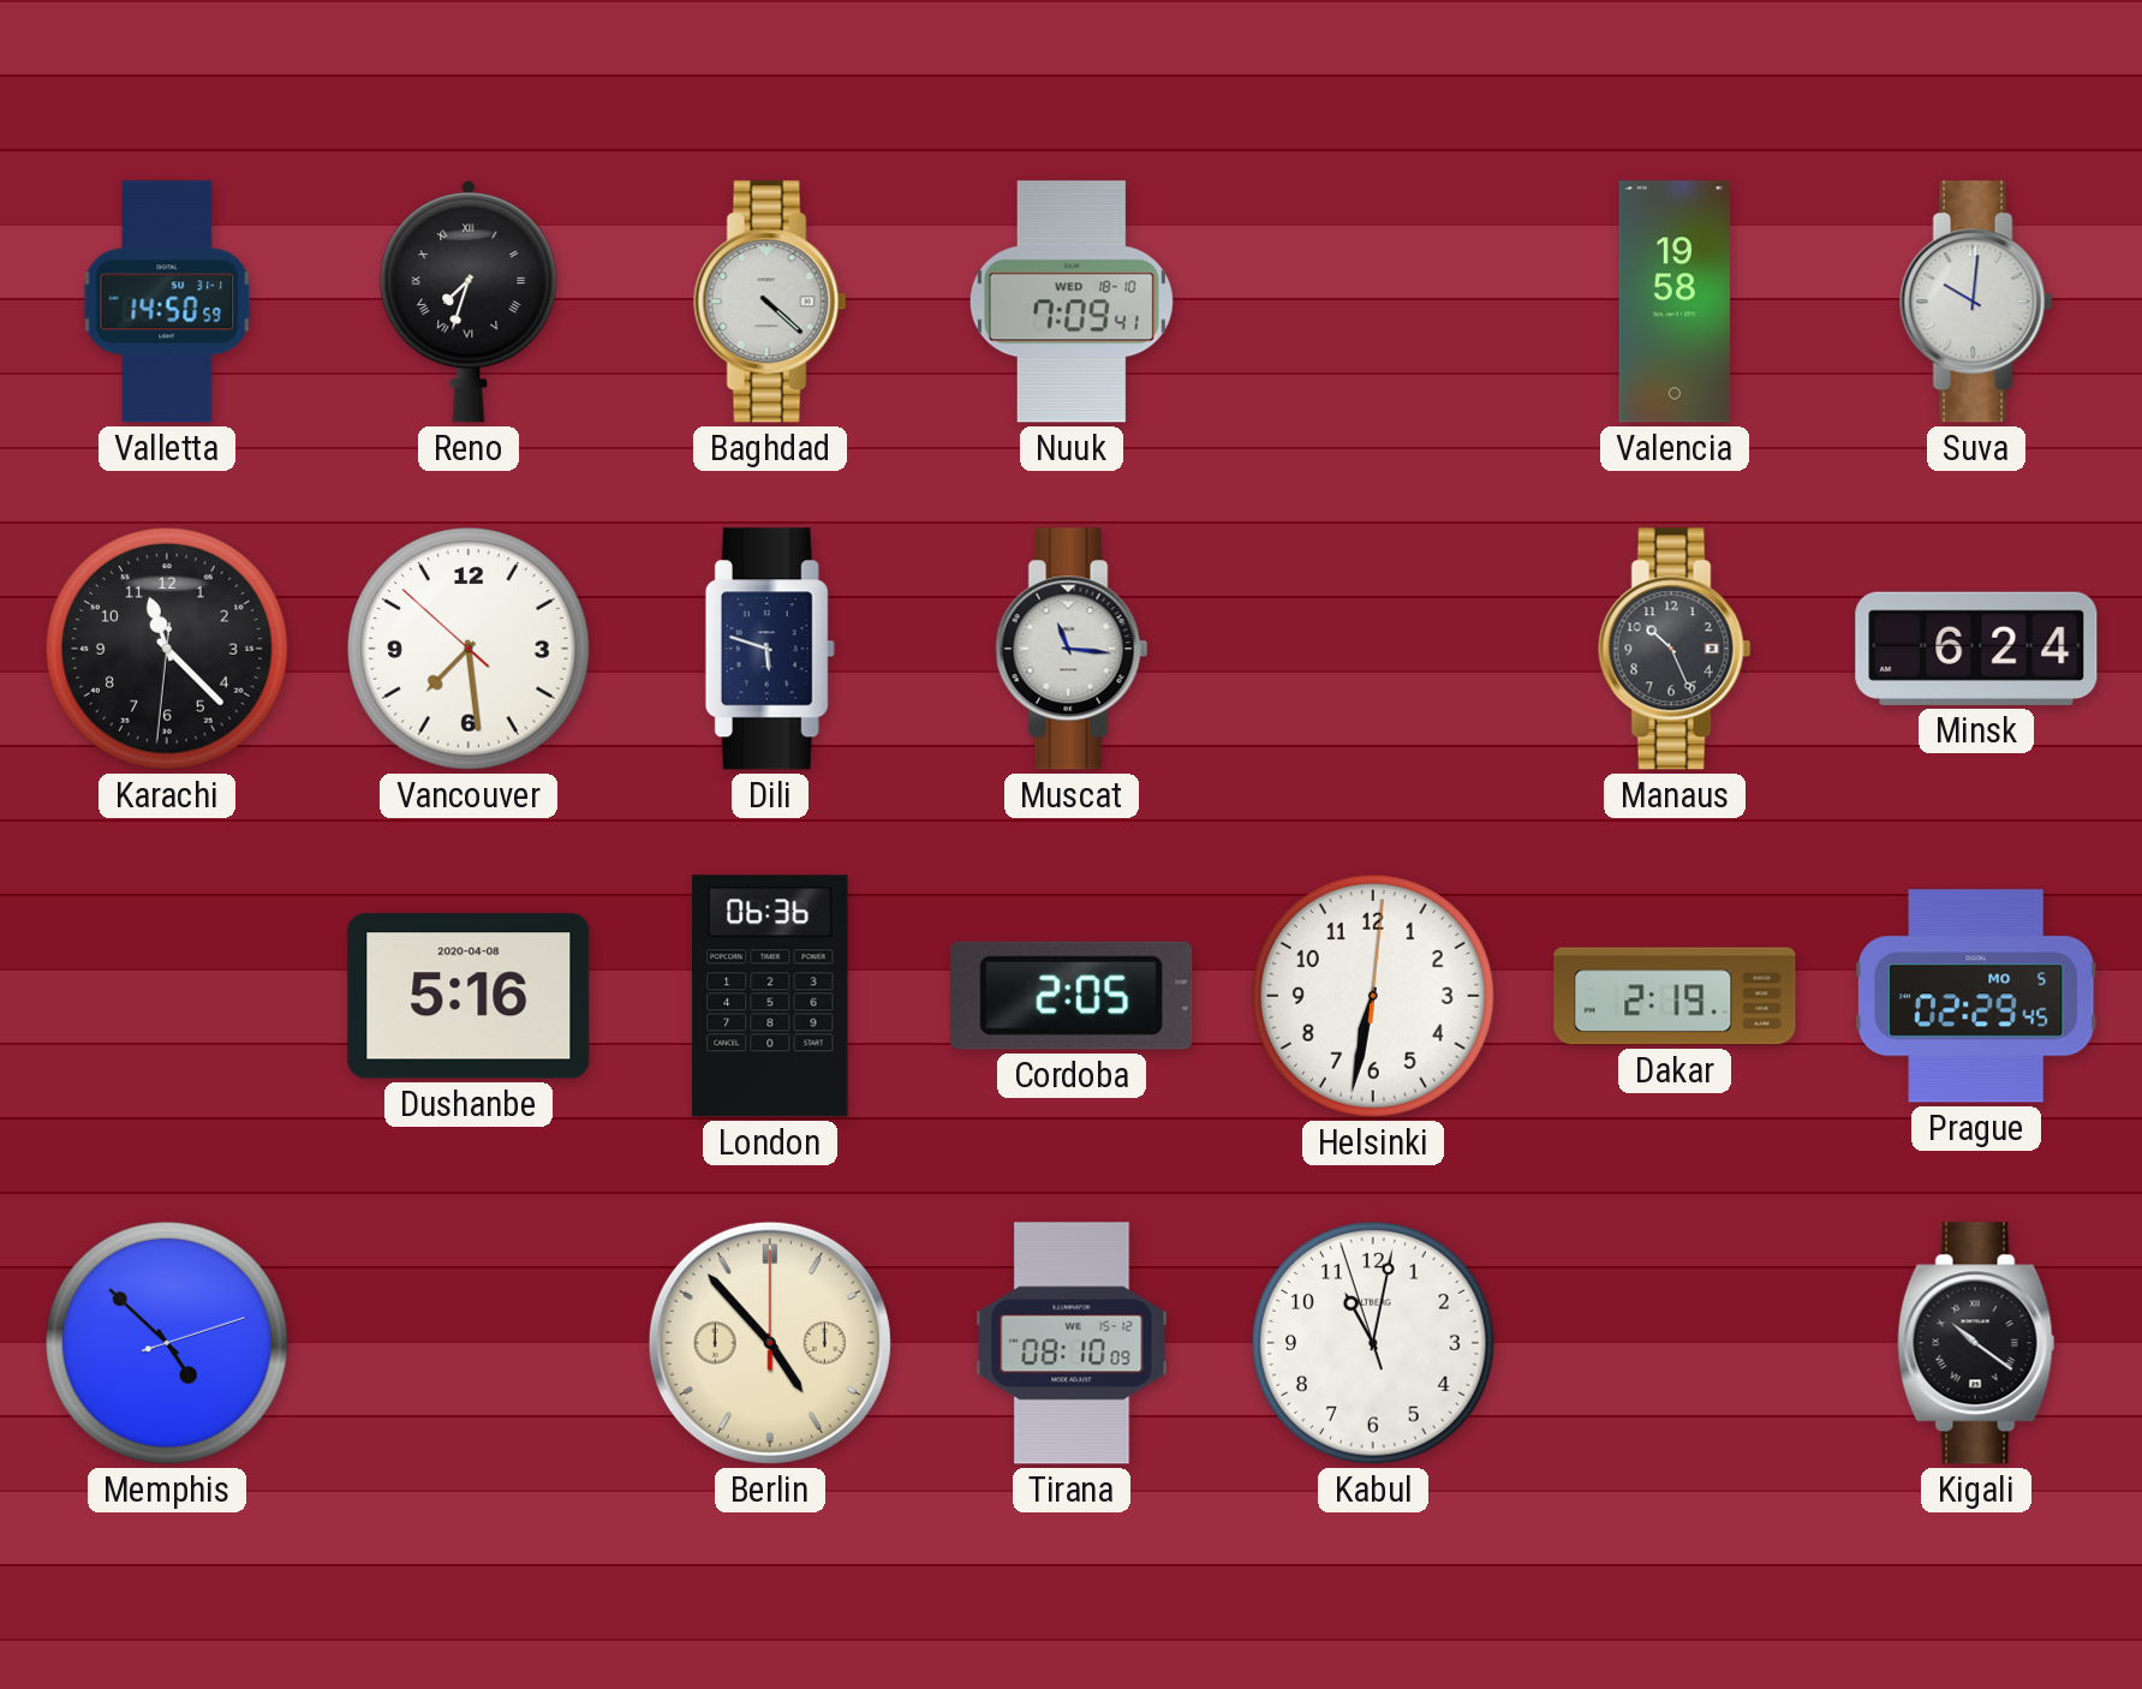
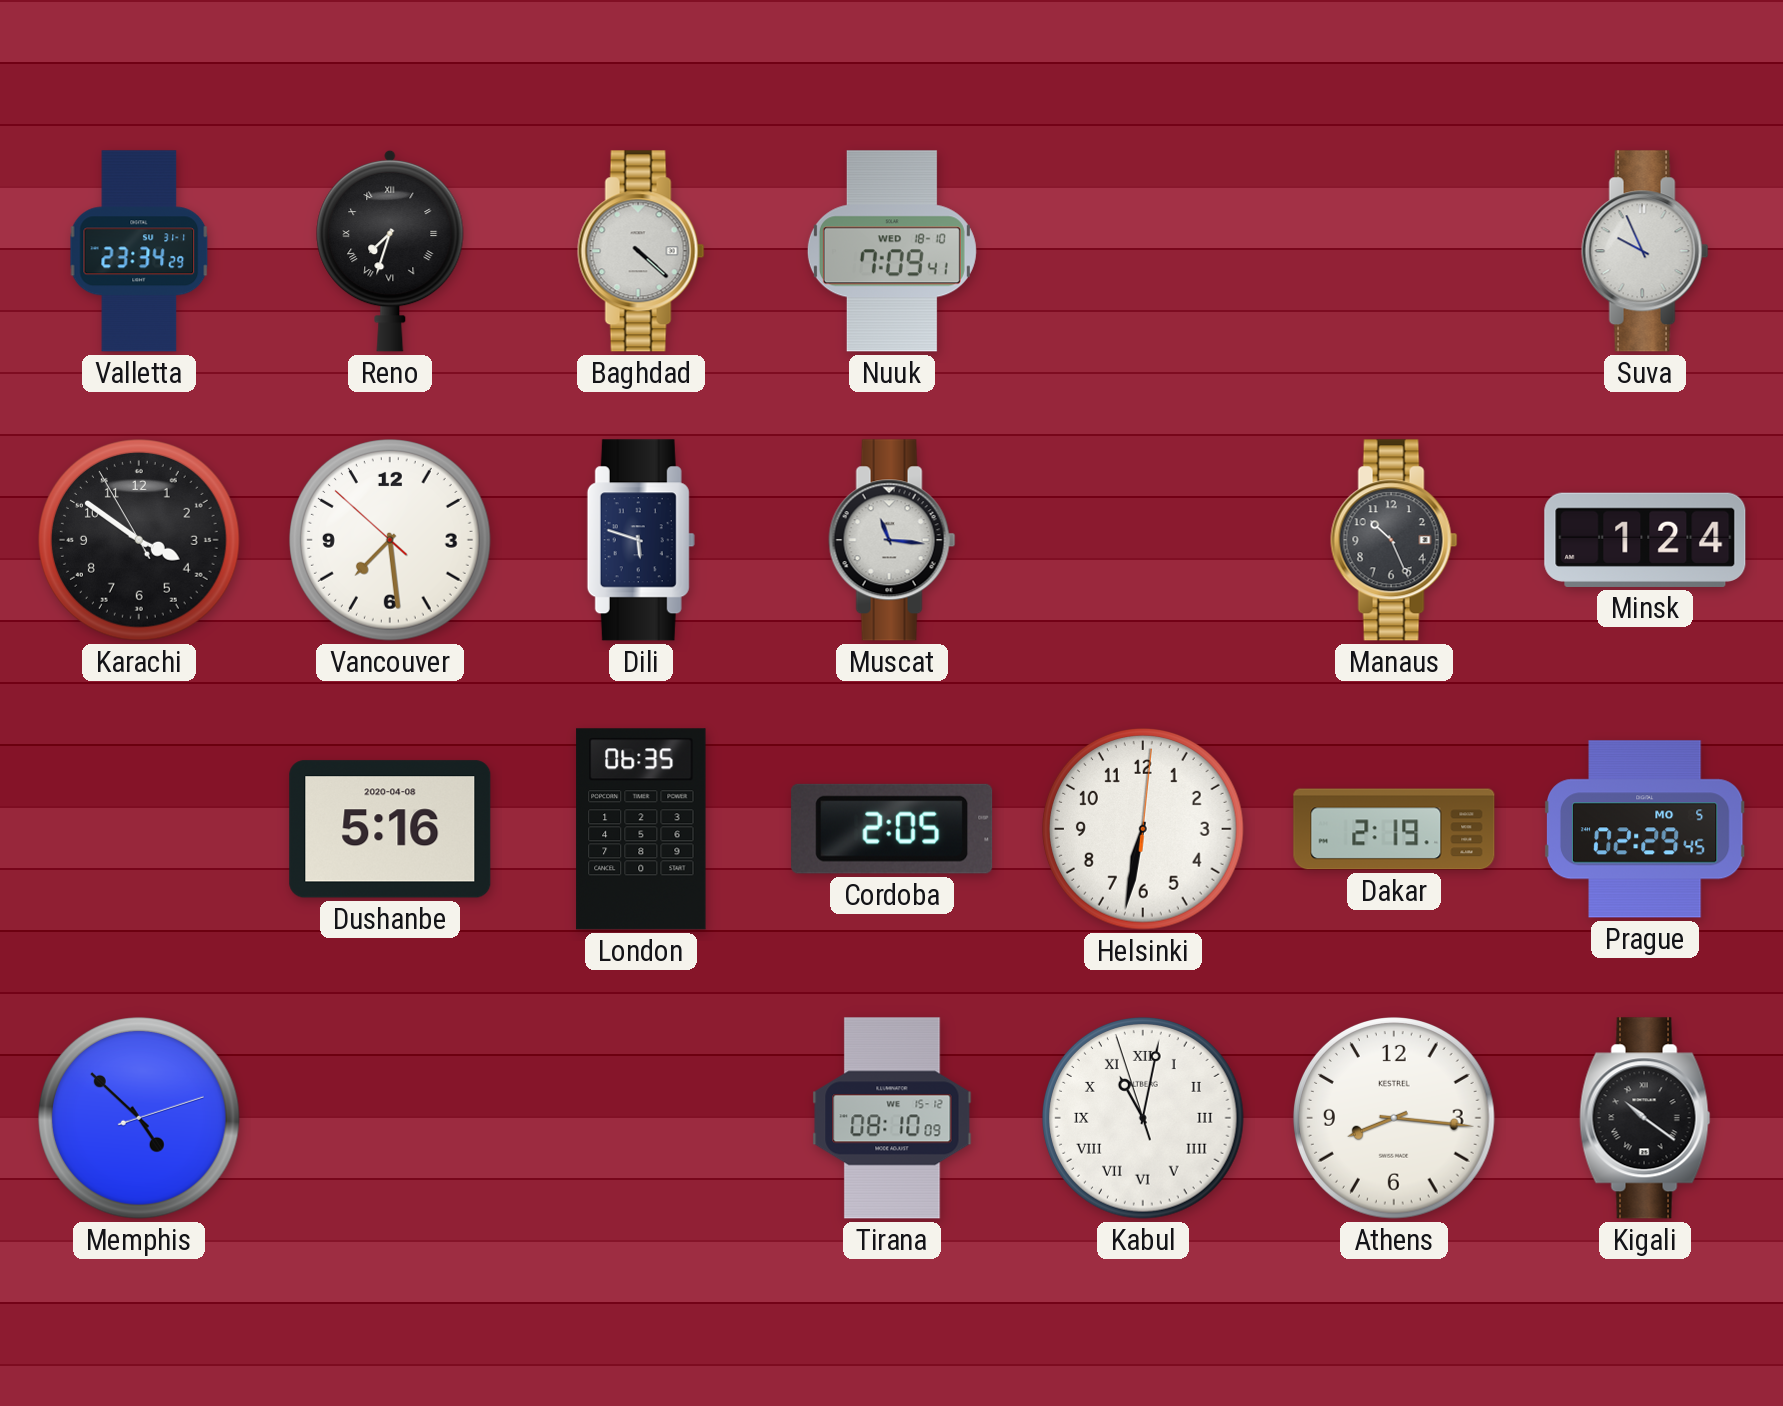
Valletta: 14:50 -> 23:34 (139, 251)
Valencia: 19:58 -> none (1675, 302)
Suva: 10:01 -> 9:56 (1645, 251)
Karachi: 11:22 -> 3:50 (140, 541)
Minsk: 6:24 -> 1:24 (1645, 540)
London: 06:36 -> 06:35 (641, 829)
Berlin: 4:53 -> none (770, 1343)
Kabul numerals: Arabic -> Roman (1144, 1119)
Athens: none -> 8:16 (1395, 1119)
